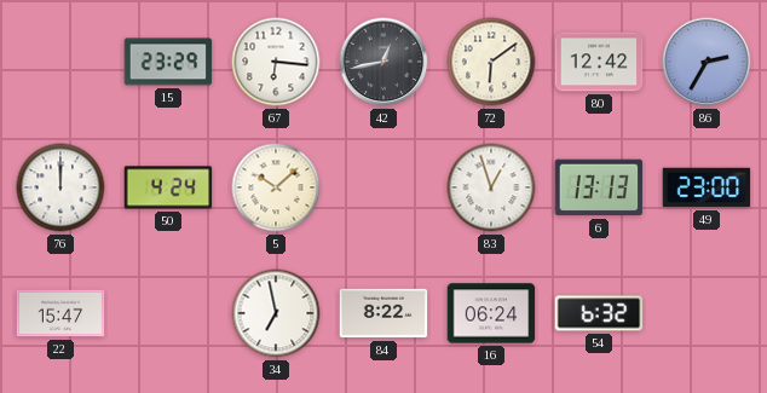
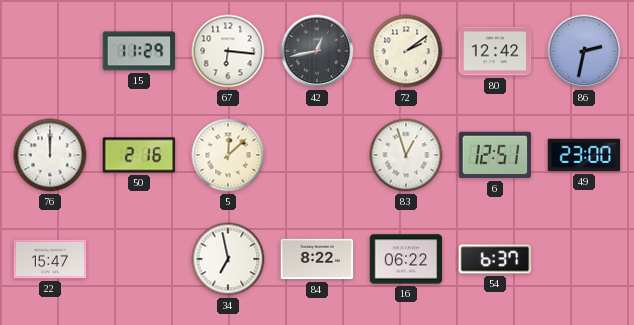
15: 23:29 -> 11:29 (139, 51)
72: 6:09 -> 2:09 (406, 51)
86: 2:35 -> 2:32 (584, 51)
50: 4:24 -> 2:16 (139, 155)
5: 10:08 -> 12:08 (228, 155)
6: 13:13 -> 12:51 (495, 155)
16: 06:24 -> 06:22 (406, 259)
54: 6:32 -> 6:37 (495, 259)
